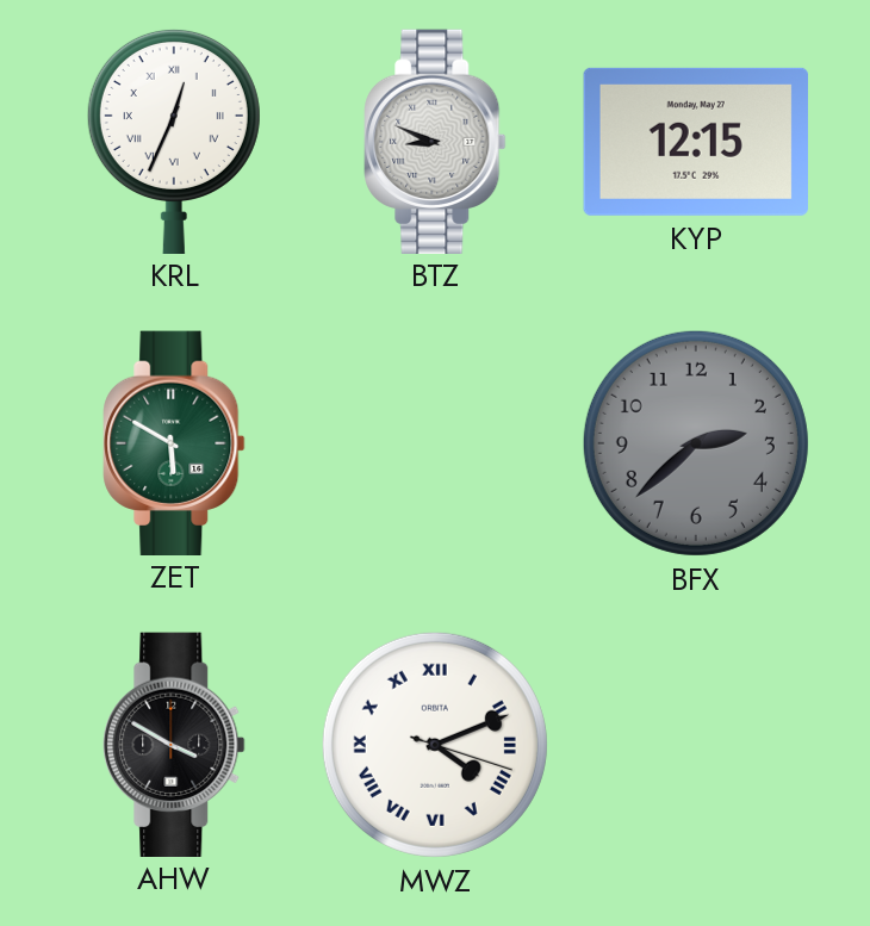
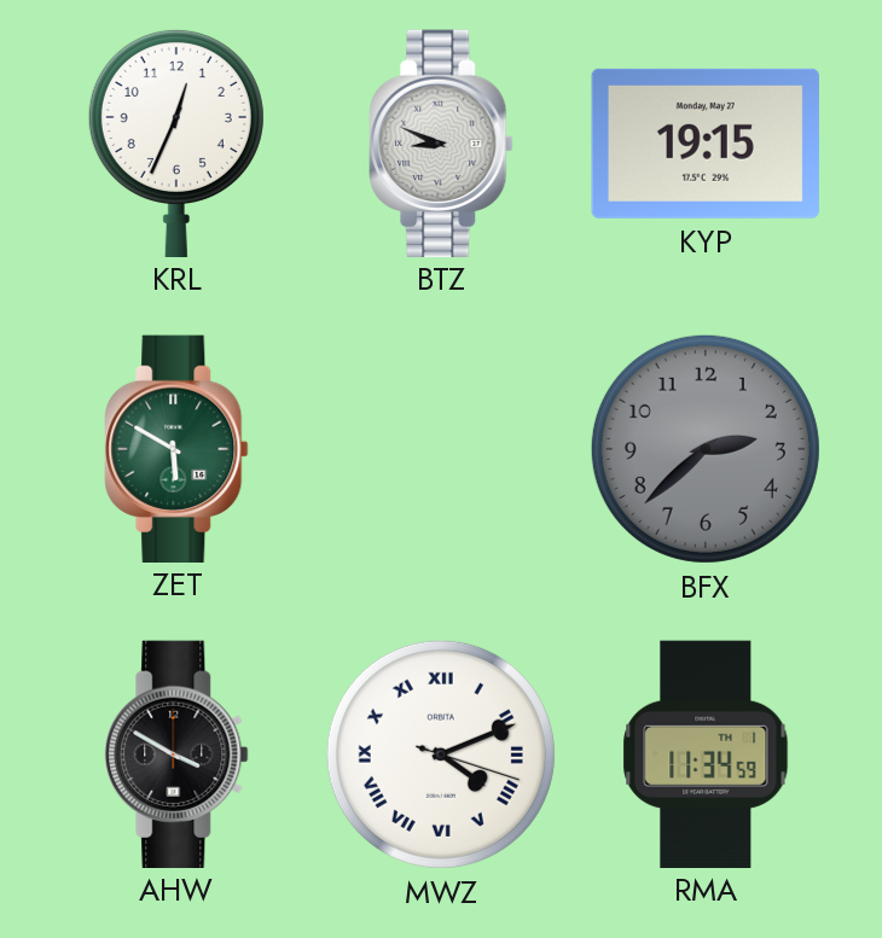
KRL numerals: Roman -> Arabic (176, 142)
KYP: 12:15 -> 19:15 (706, 144)
RMA: none -> 11:34 (706, 753)
